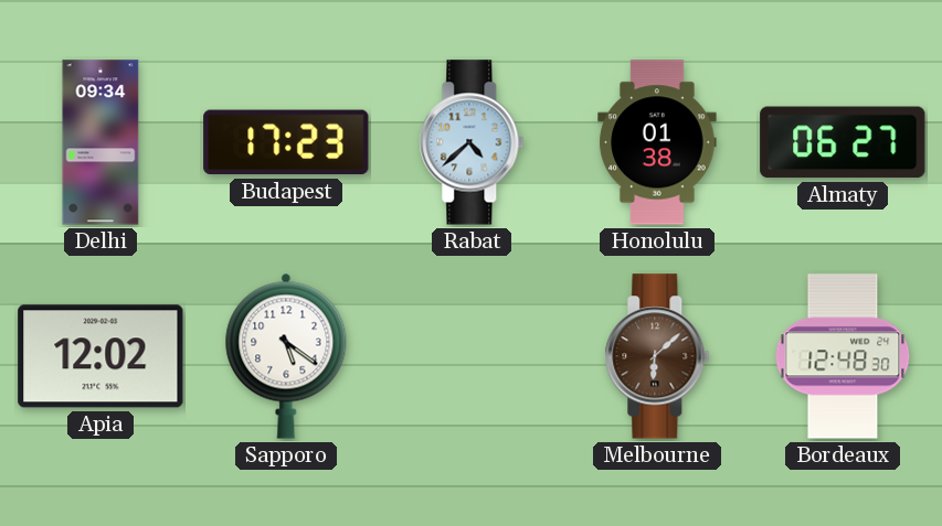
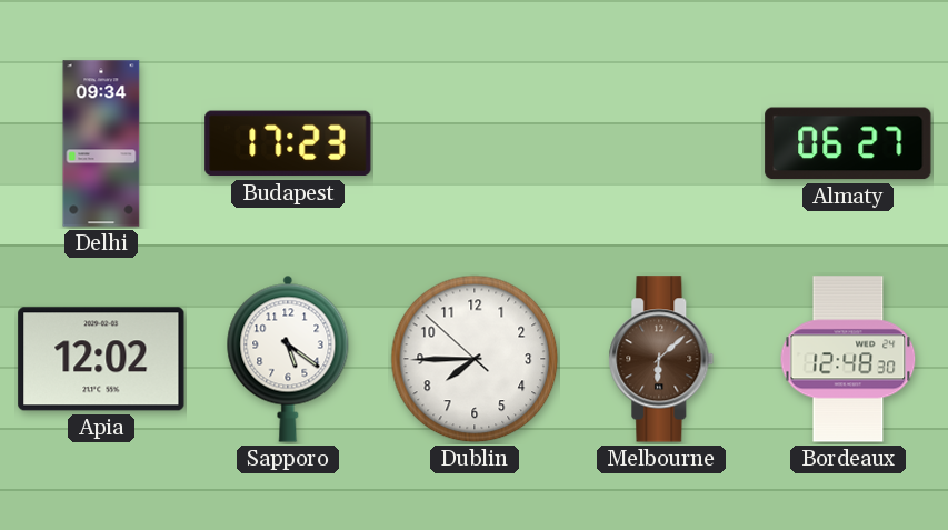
Rabat: 4:38 -> none (472, 142)
Honolulu: 01:38 -> none (657, 142)
Dublin: none -> 7:44 (475, 359)
